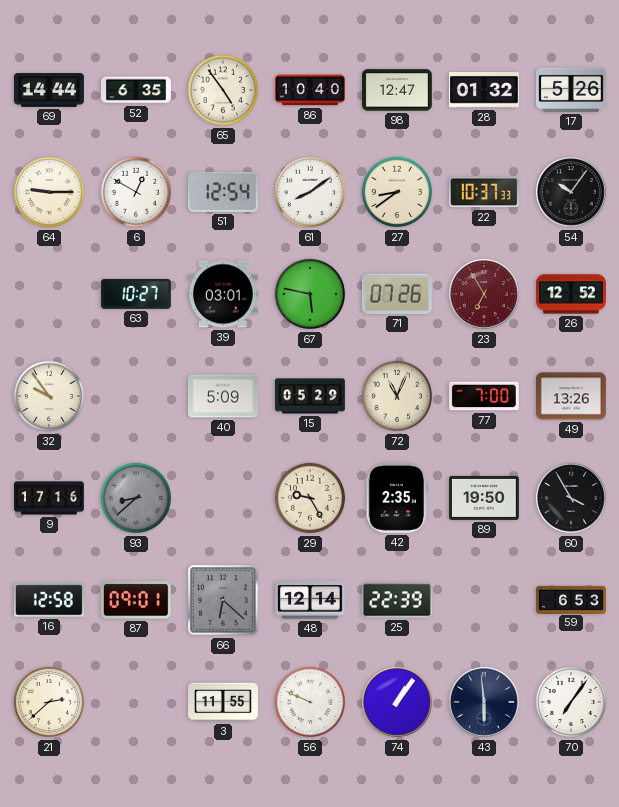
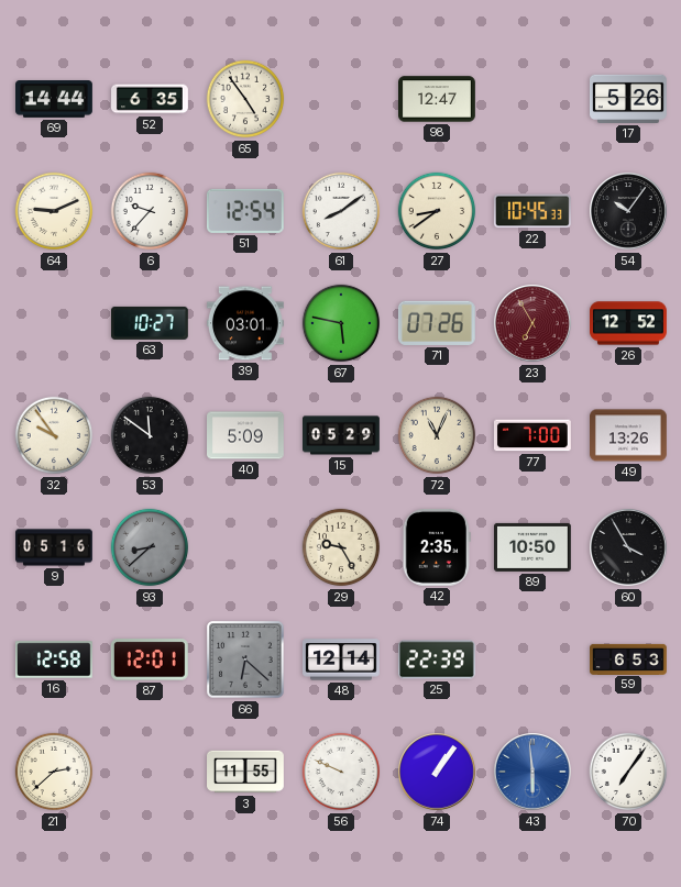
86: 10:40 -> none (311, 90)
28: 01:32 -> none (484, 91)
64: 9:15 -> 9:11 (54, 211)
6: 12:50 -> 9:37 (150, 211)
22: 10:37 -> 10:45 (532, 211)
53: none -> 11:51 (150, 435)
9: 17:16 -> 05:16 (55, 547)
89: 19:50 -> 10:50 (534, 547)
87: 09:01 -> 12:01 (150, 659)
43 dial: navy -> blue (532, 772)
